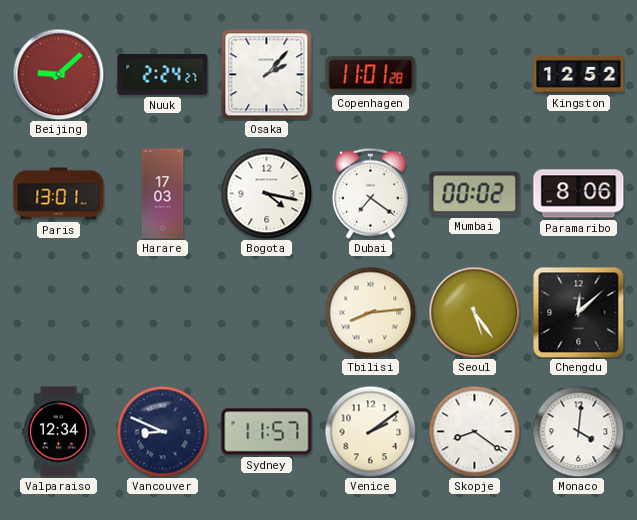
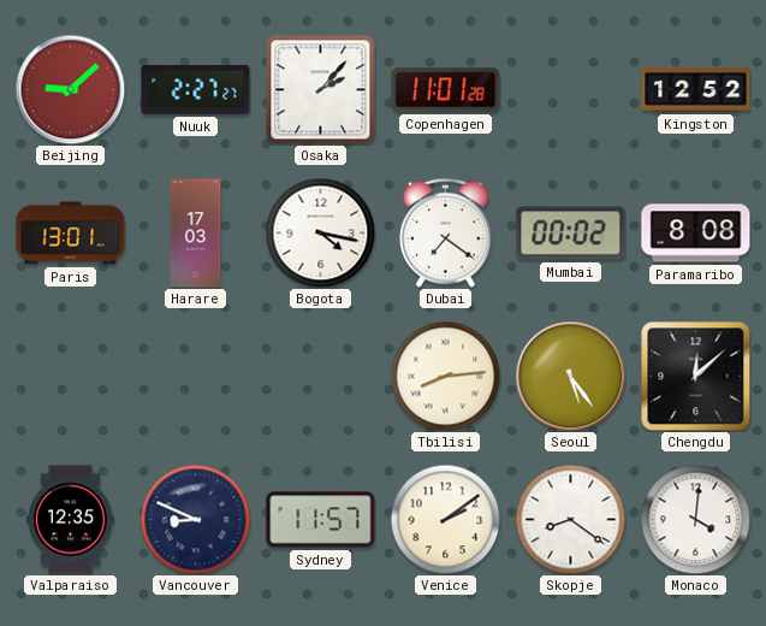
Nuuk: 2:24 -> 2:27 (196, 90)
Paramaribo: 8:06 -> 8:08 (696, 234)
Valparaiso: 12:34 -> 12:35 (70, 520)
